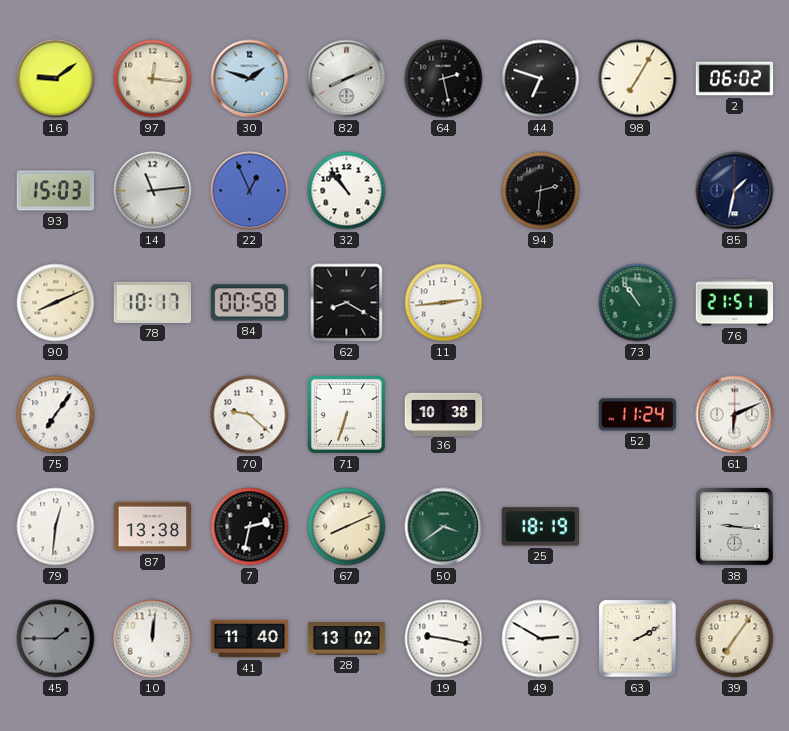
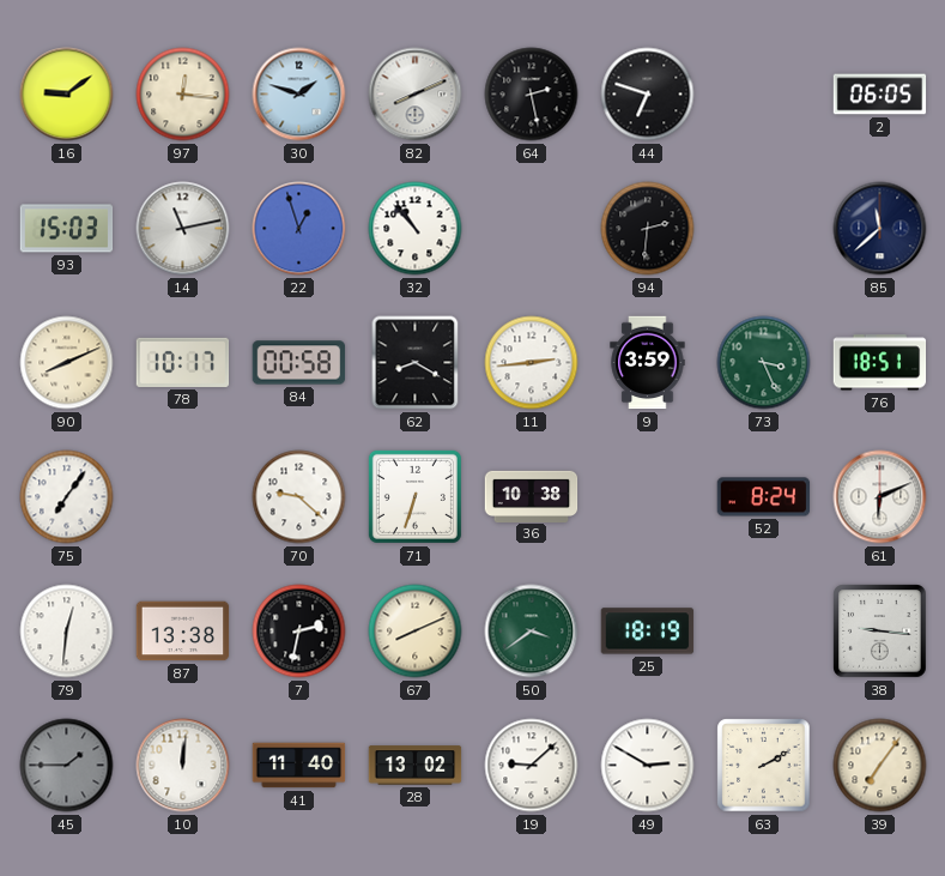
98: 7:05 -> none (638, 79)
2: 06:02 -> 06:05 (880, 95)
14: 11:14 -> 11:13 (183, 229)
22: 12:56 -> 12:57 (299, 229)
85: 1:32 -> 11:38 (880, 229)
9: none -> 3:59 (648, 363)
73: 10:54 -> 3:26 (764, 363)
76: 21:51 -> 18:51 (880, 363)
52: 11:24 -> 8:24 (764, 497)
19: 9:17 -> 9:08 (532, 766)
